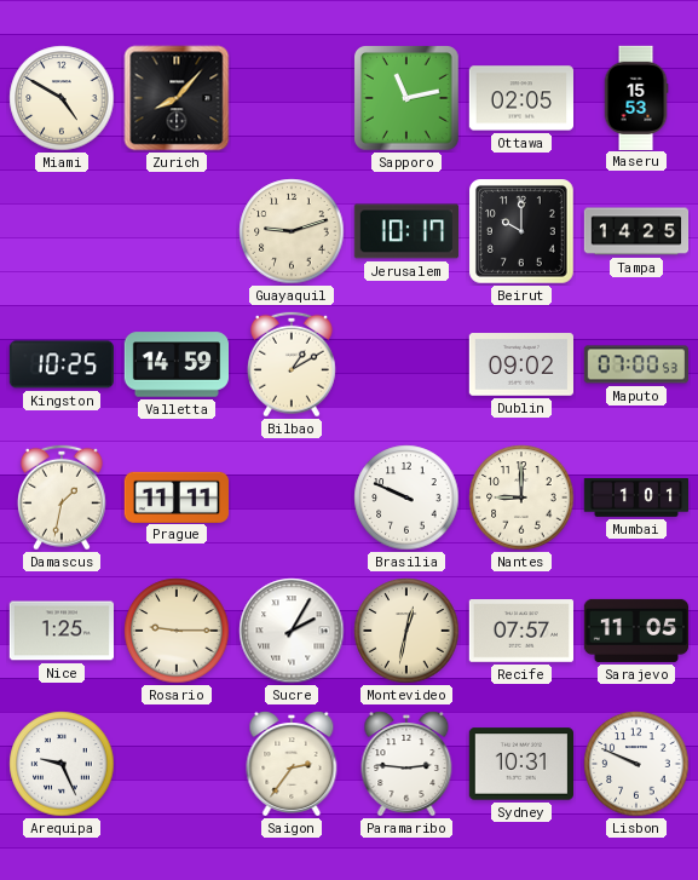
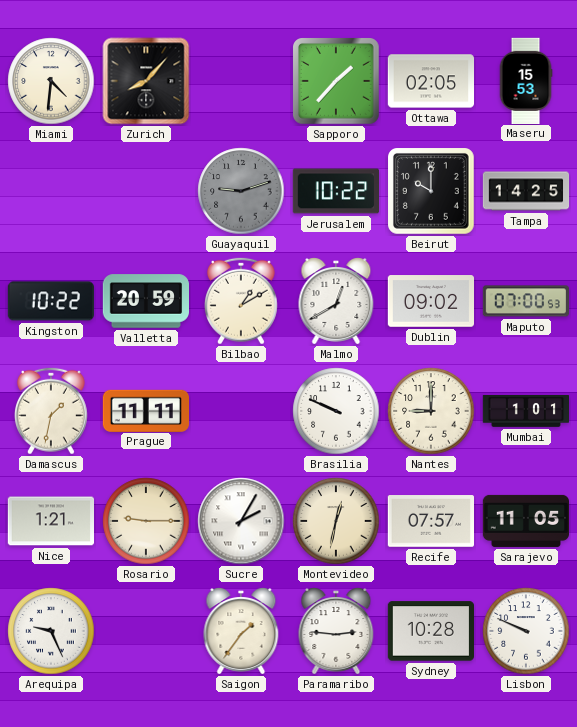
Miami: 4:50 -> 4:31 (51, 81)
Sapporo: 11:13 -> 1:37 (337, 82)
Guayaquil dial: cream -> grey (241, 191)
Jerusalem: 10:17 -> 10:22 (335, 191)
Kingston: 10:25 -> 10:22 (50, 301)
Valletta: 14:59 -> 20:59 (145, 301)
Malmo: none -> 12:40 (336, 301)
Nice: 1:25 -> 1:21 (50, 521)
Saigon: 2:36 -> 1:36 (241, 631)
Sydney: 10:31 -> 10:28 (430, 631)
